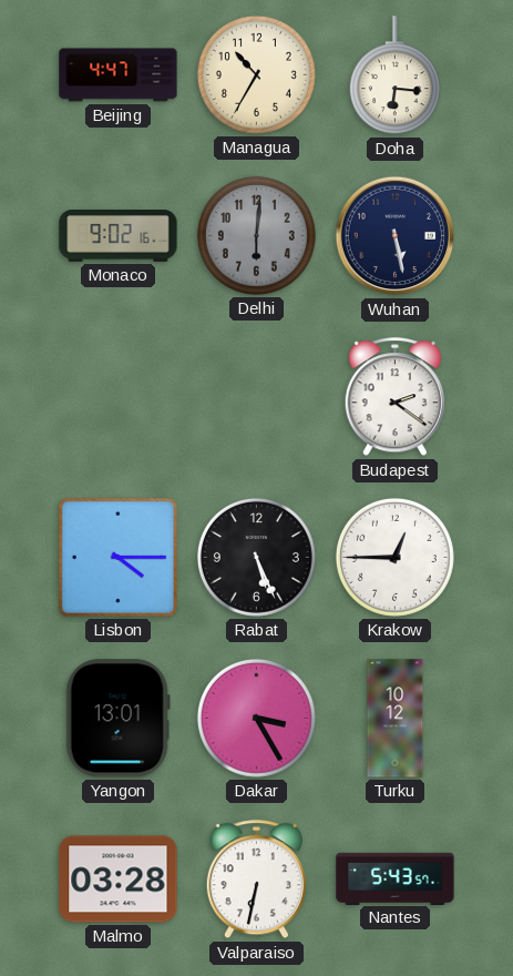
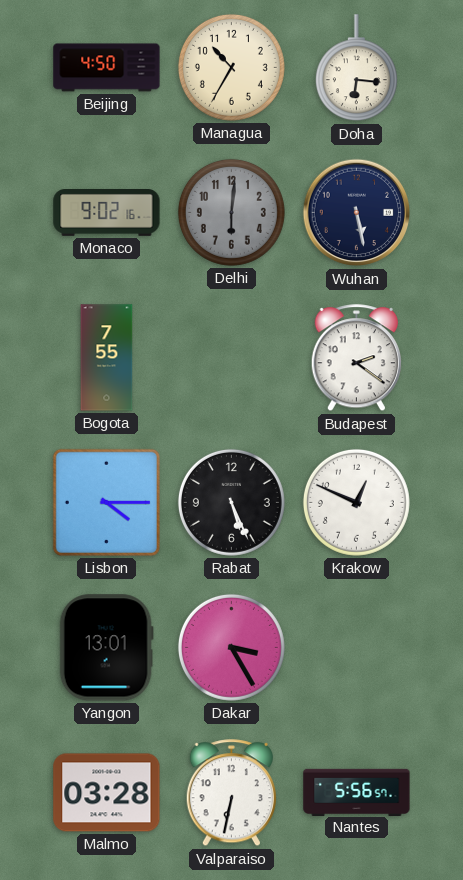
Beijing: 4:47 -> 4:50 (107, 68)
Bogota: none -> 7:55 (107, 358)
Krakow: 12:45 -> 12:49 (356, 502)
Turku: 10:12 -> none (396, 719)
Nantes: 5:43 -> 5:56 (357, 792)
